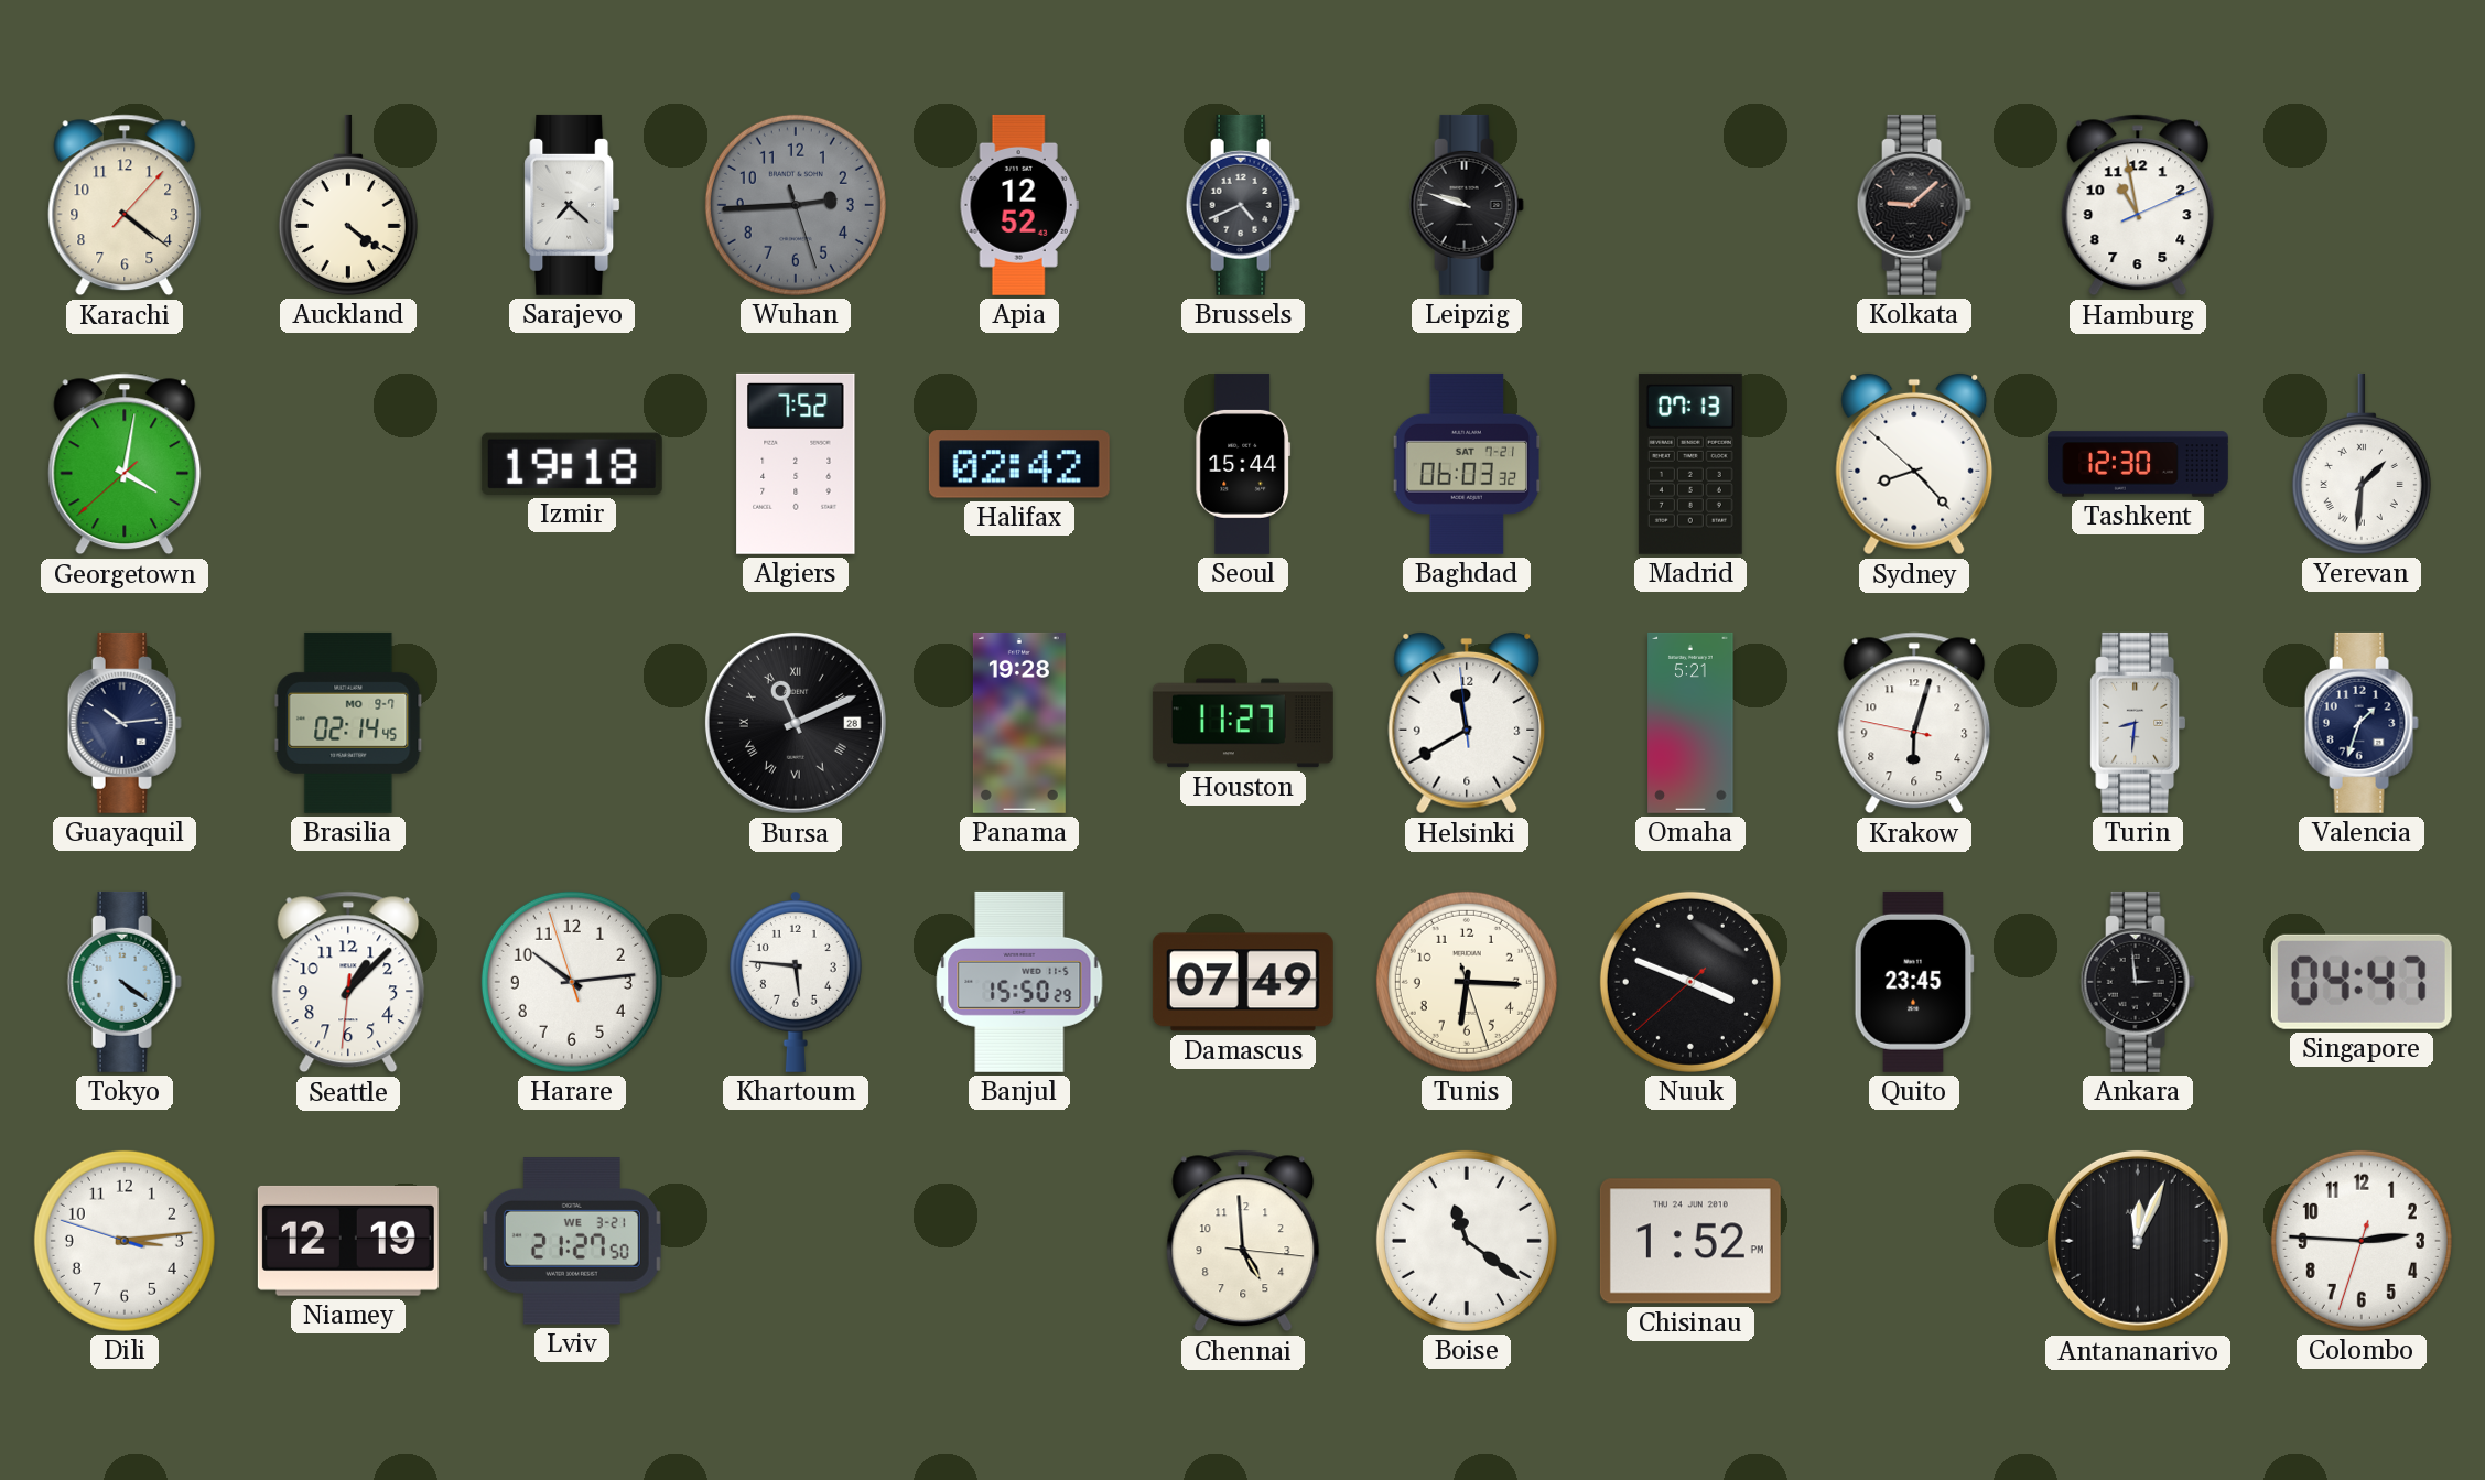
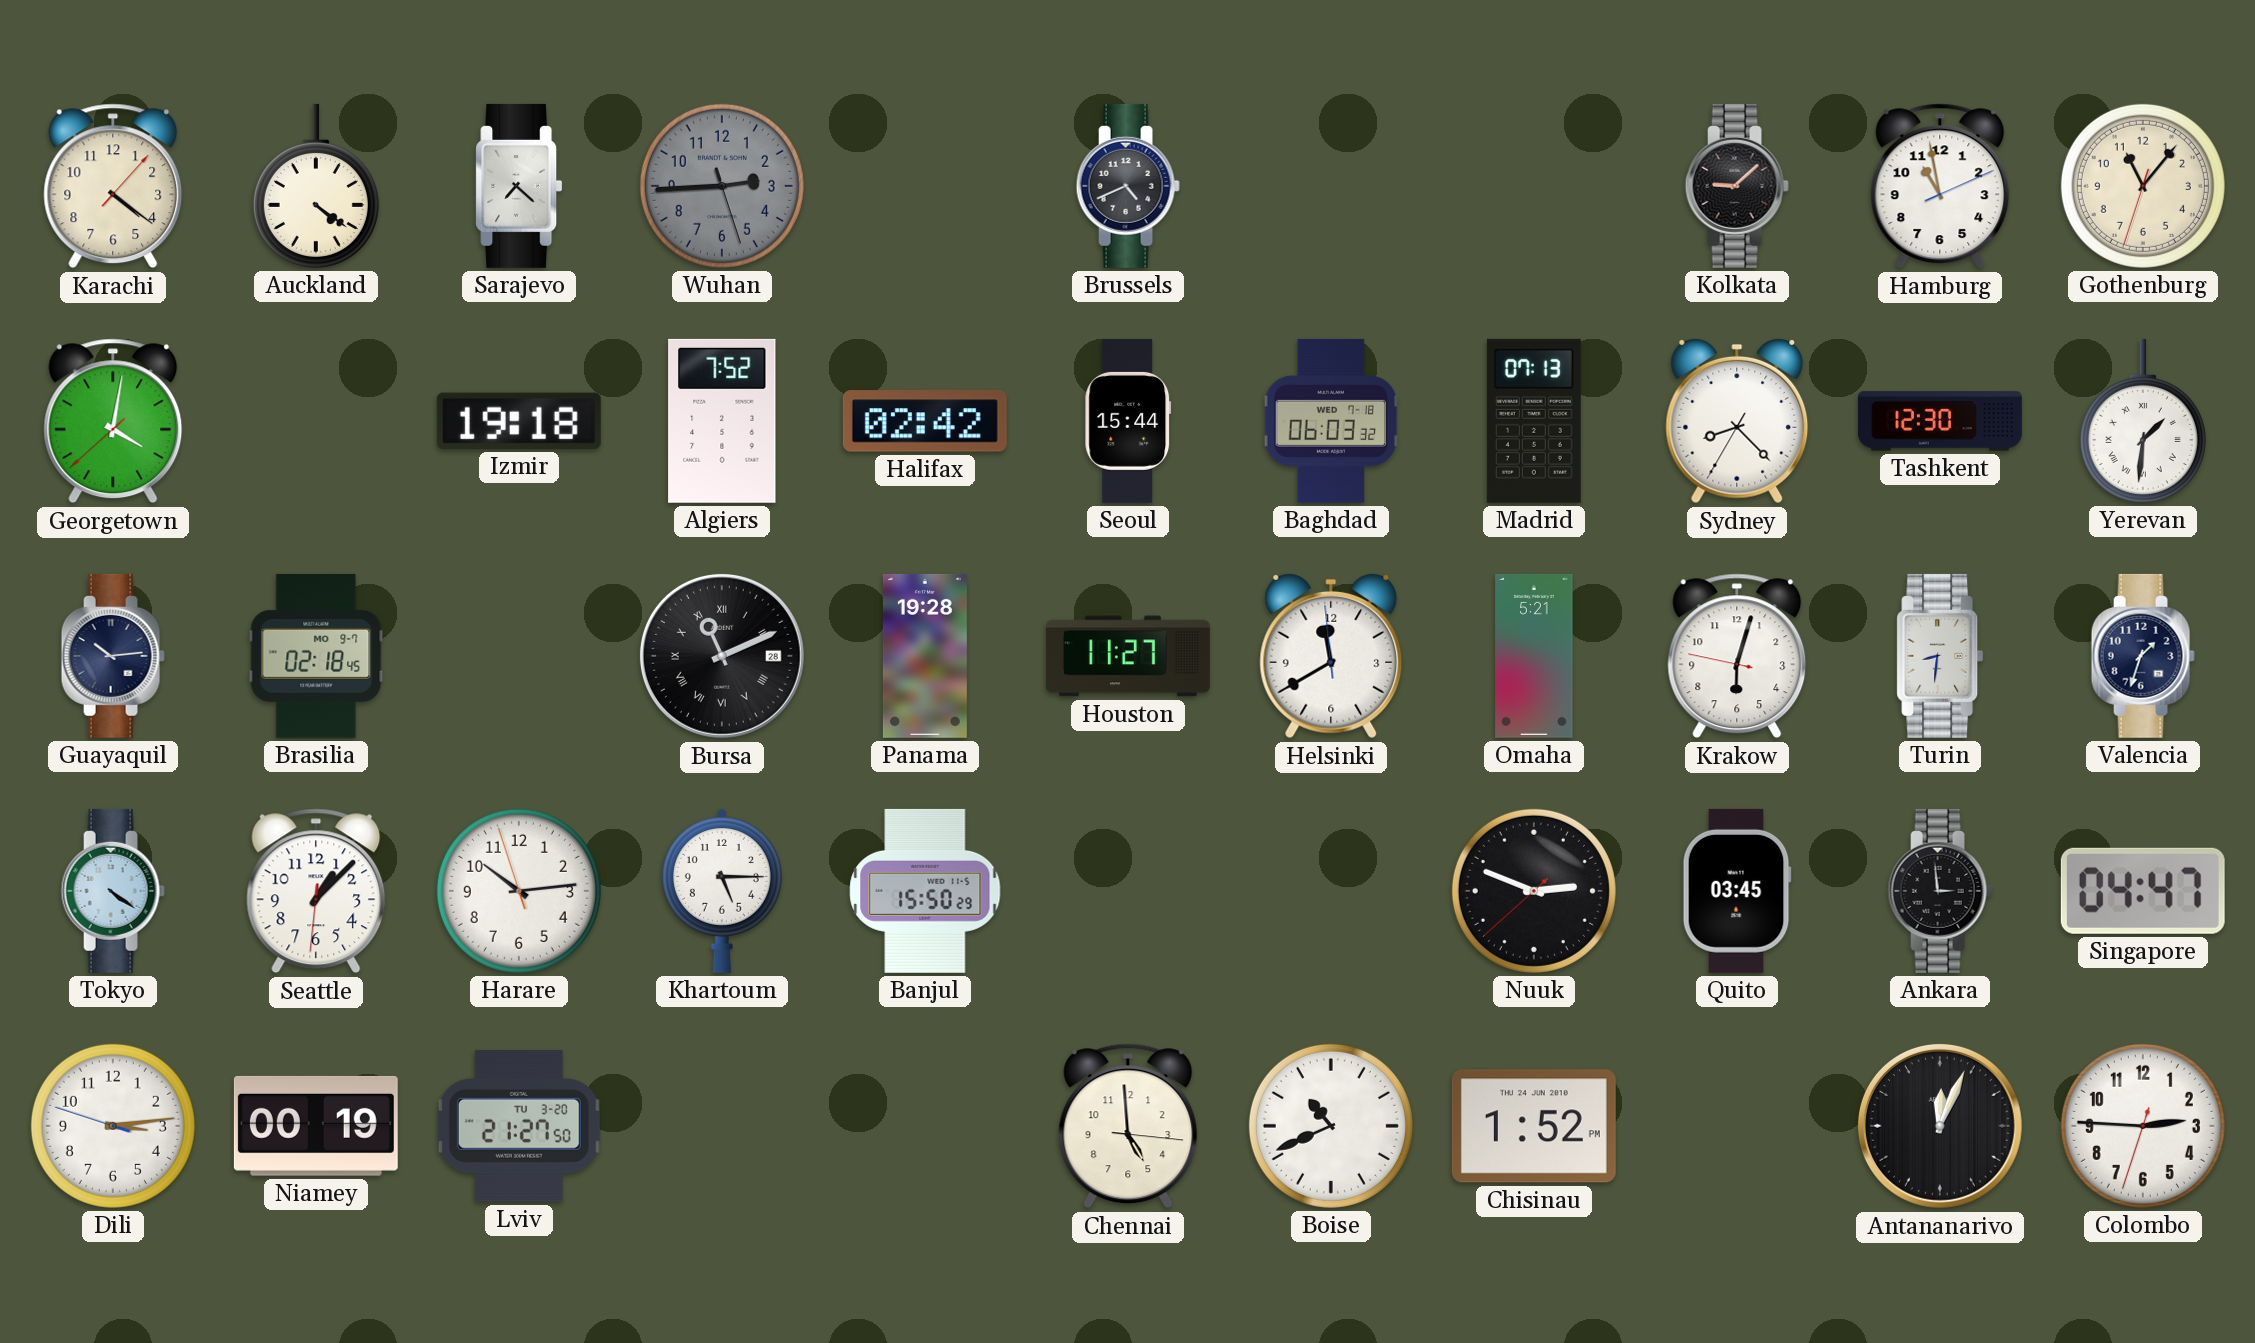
Apia: 12:52 -> none (1019, 205)
Leipzig: 9:48 -> none (1467, 205)
Gothenburg: none -> 11:06 (2143, 186)
Baghdad date: SAT 7-21 -> WED 7-18 (1331, 421)
Sydney: 8:22:52 -> 8:22:35 (1737, 421)
Brasilia: 02:14 -> 02:18 (316, 656)
Khartoum: 5:46 -> 5:15 (722, 890)
Damascus: 07:49 -> none (1243, 982)
Tunis: 6:15 -> none (1467, 982)
Nuuk: 3:48 -> 2:48 (1534, 891)
Quito: 23:45 -> 03:45 (1737, 891)
Niamey: 12:19 -> 00:19 (316, 1126)
Lviv date: WE 3-21 -> TU 3-20 (519, 1126)
Boise: 11:21 -> 10:41 (1331, 1126)
